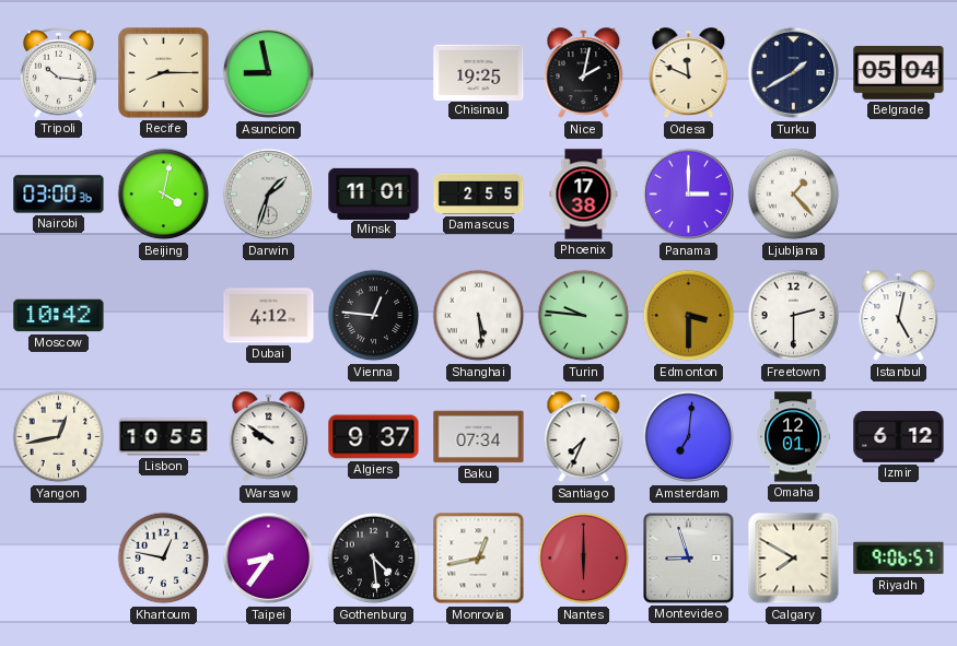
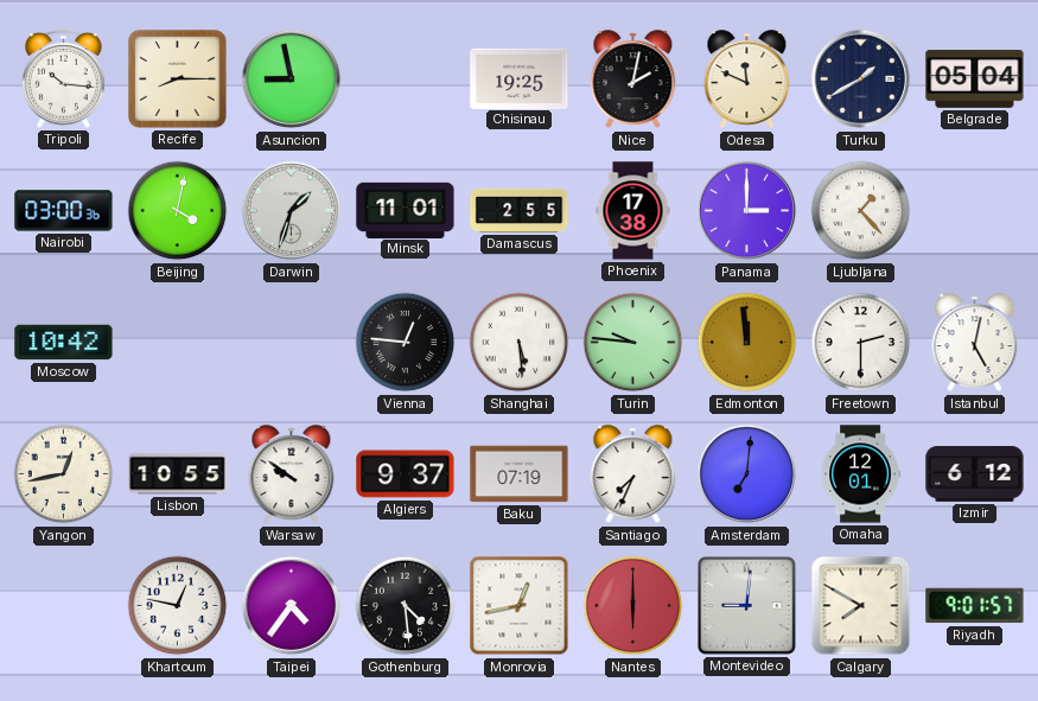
Dubai: 4:12 -> none (269, 316)
Edmonton: 3:30 -> 11:59 (747, 343)
Baku: 07:34 -> 07:19 (520, 474)
Taipei: 8:36 -> 4:36 (292, 606)
Montevideo: 8:57 -> 9:01 (747, 606)
Riyadh: 9:06 -> 9:01 (975, 606)
